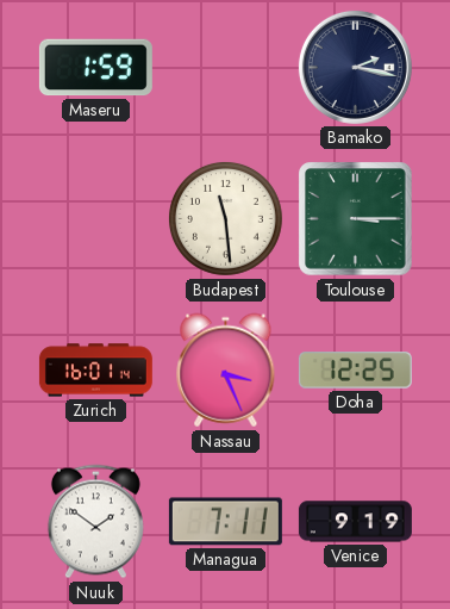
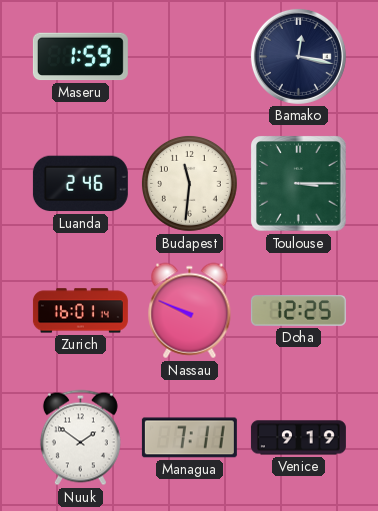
Bamako: 2:17 -> 12:17 (298, 56)
Luanda: none -> 2:46 (80, 184)
Budapest: 11:29 -> 11:31 (190, 184)
Nassau: 3:26 -> 9:49 (190, 311)
